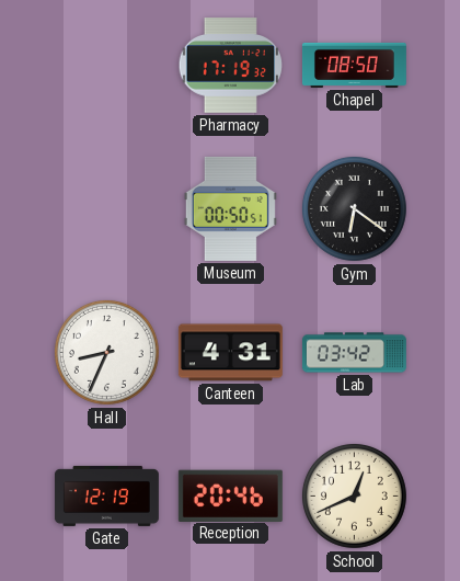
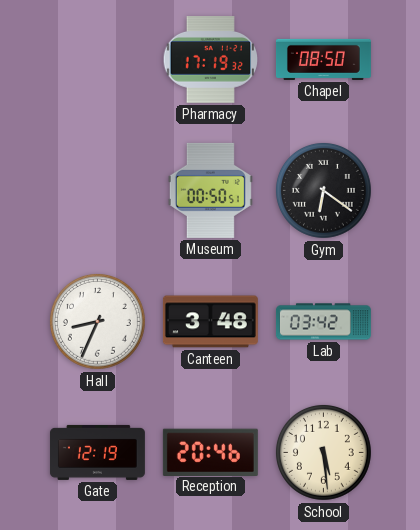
Canteen: 4:31 -> 3:48 (210, 322)
School: 12:41 -> 5:29 (323, 452)
